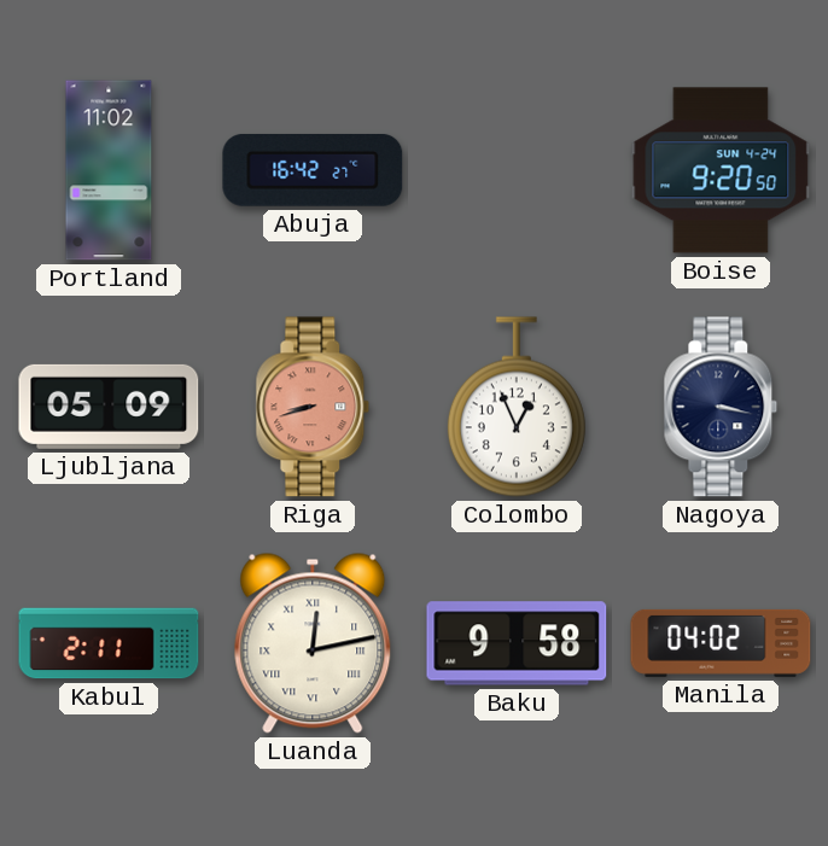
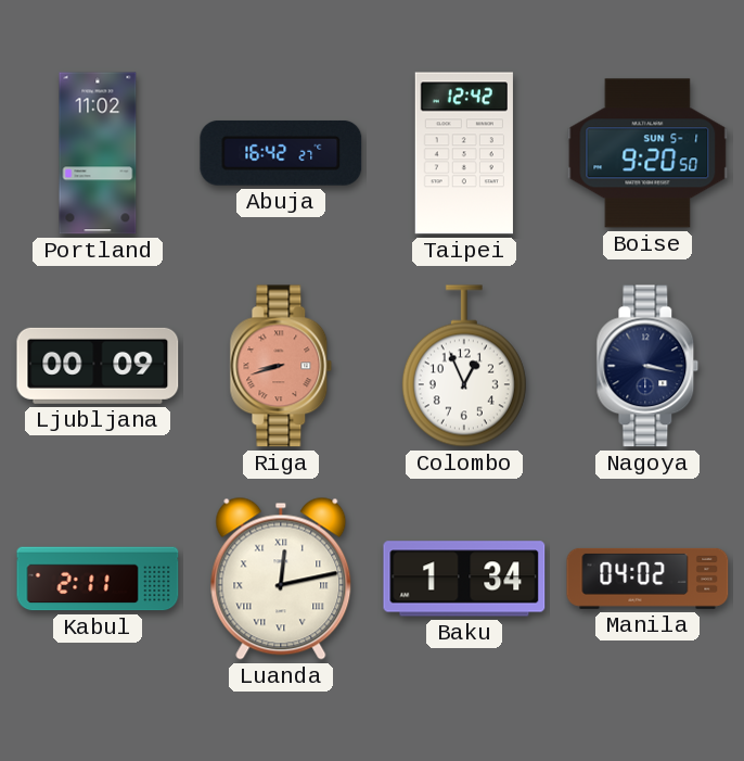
Taipei: none -> 12:42 (464, 153)
Boise date: SUN 4-24 -> SUN 5-1 (647, 153)
Ljubljana: 05:09 -> 00:09 (98, 366)
Baku: 9:58 -> 1:34 (464, 579)
